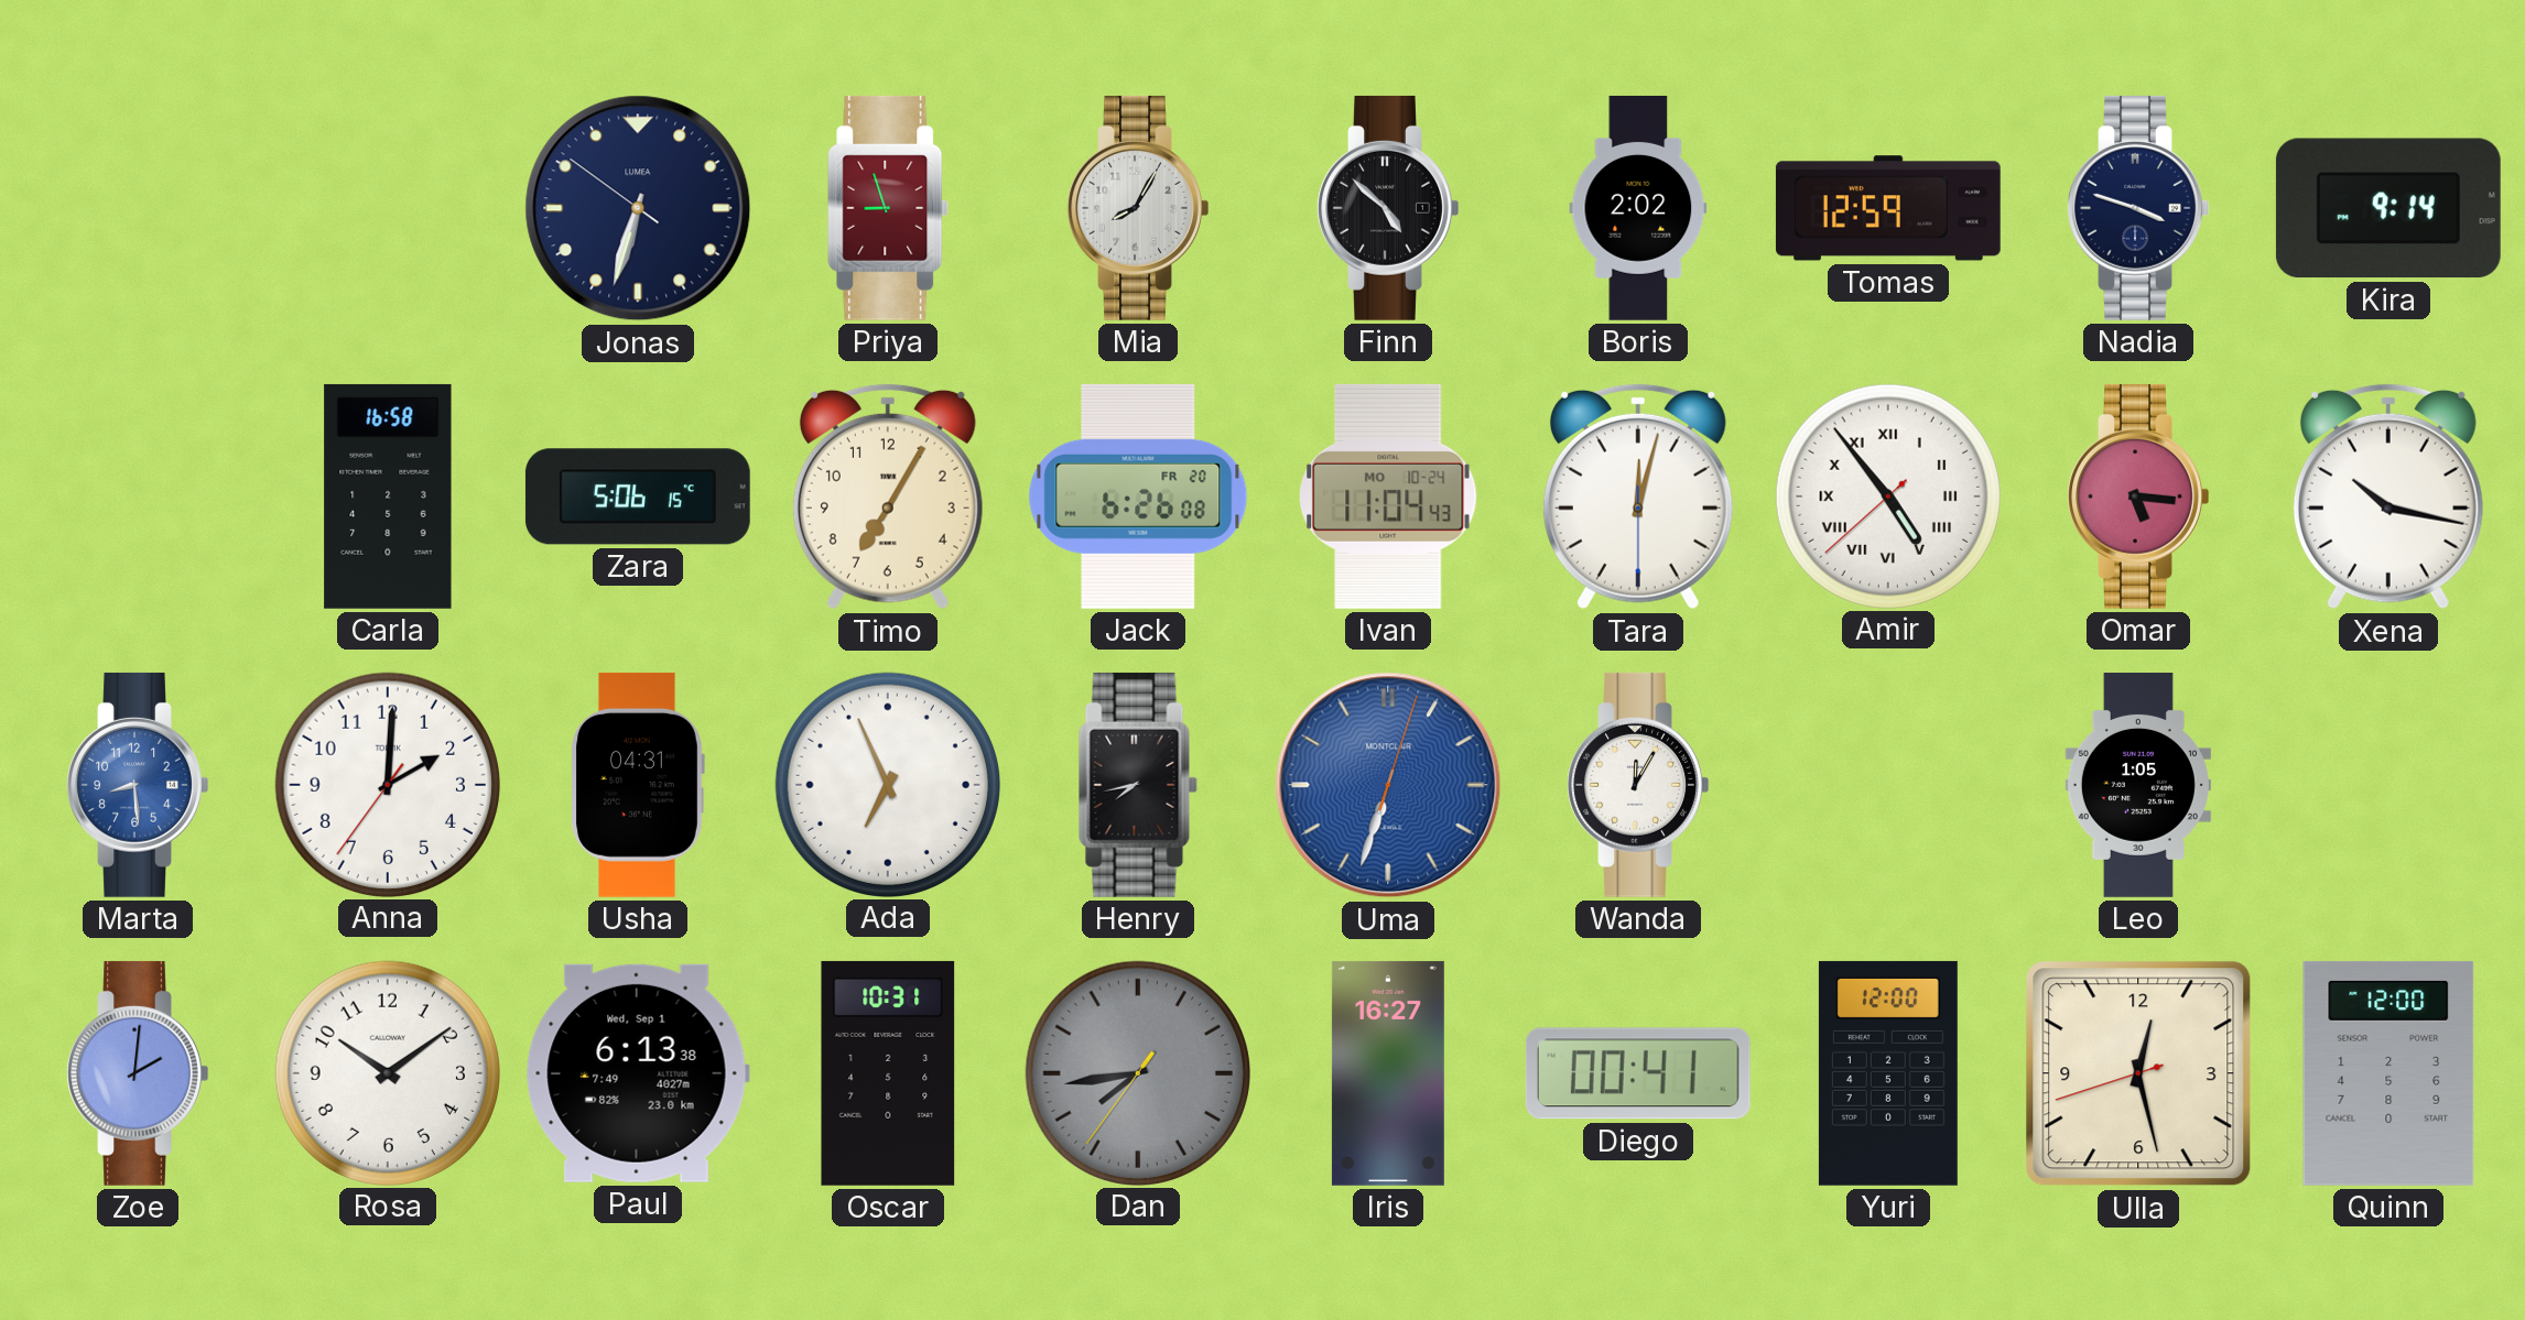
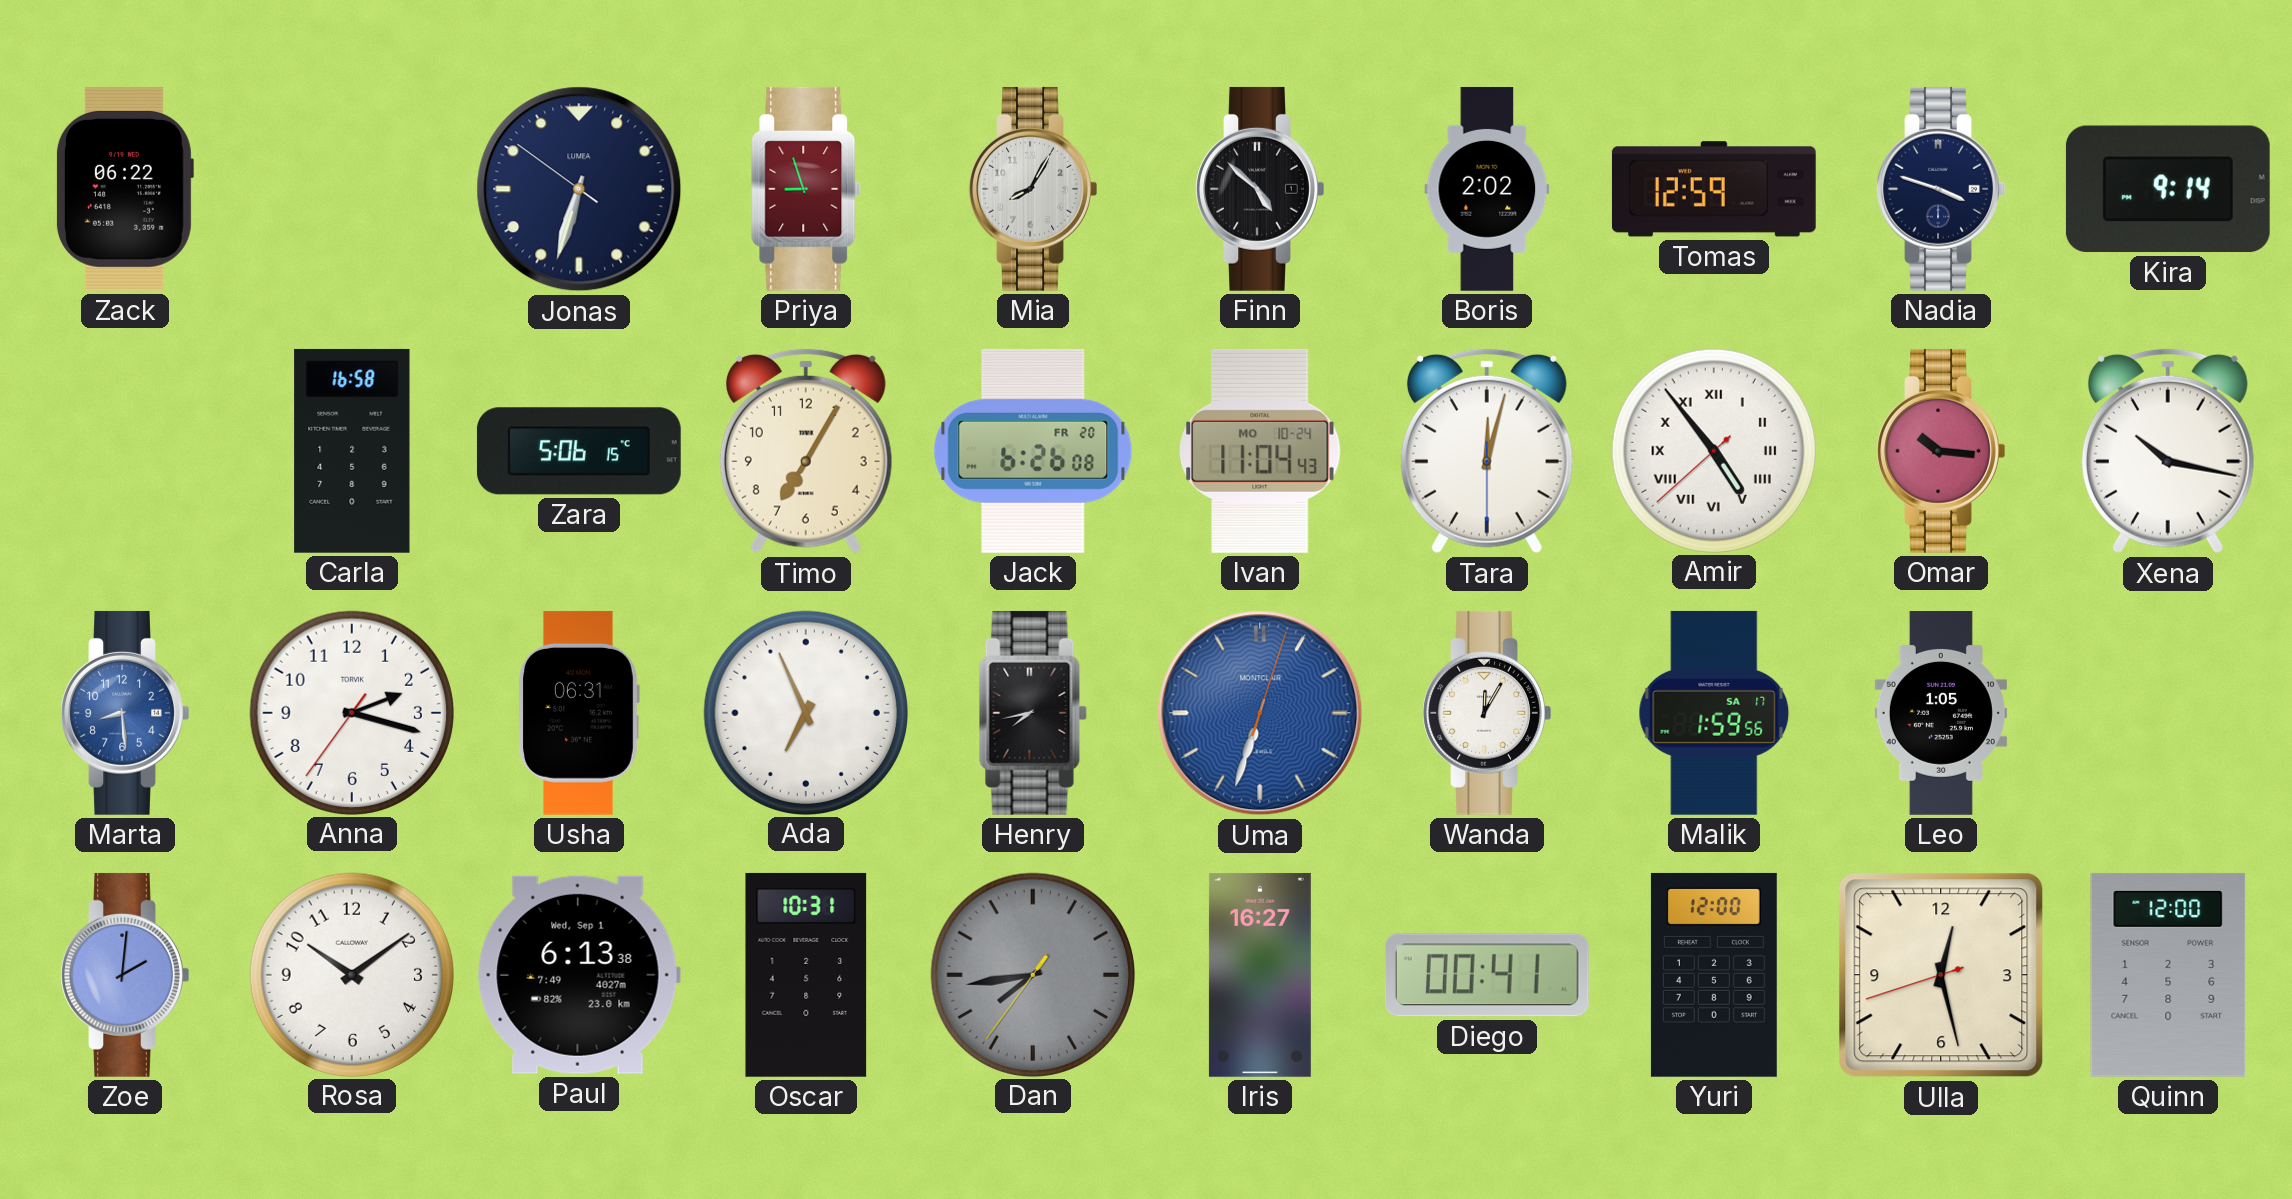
Zack: none -> 06:22 (124, 189)
Omar: 5:16 -> 10:16 (1941, 451)
Anna: 2:00 -> 2:17 (351, 712)
Usha: 04:31 -> 06:31 (579, 713)
Malik: none -> 1:59 (1714, 713)
